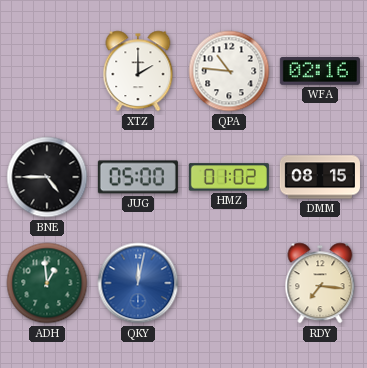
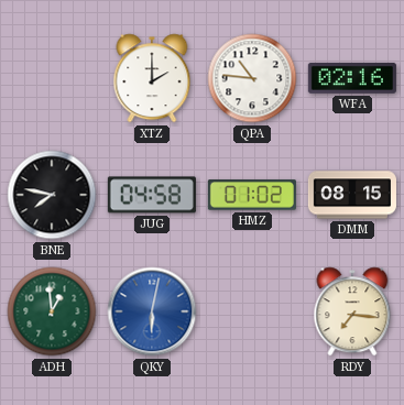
BNE: 4:45 -> 7:47 (52, 195)
JUG: 05:00 -> 04:58 (152, 195)
QKY: 12:02 -> 6:02 (152, 311)
